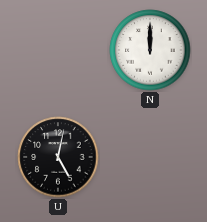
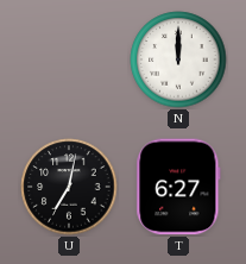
U: 5:02 -> 7:02 (69, 187)
T: none -> 6:27 (178, 187)
